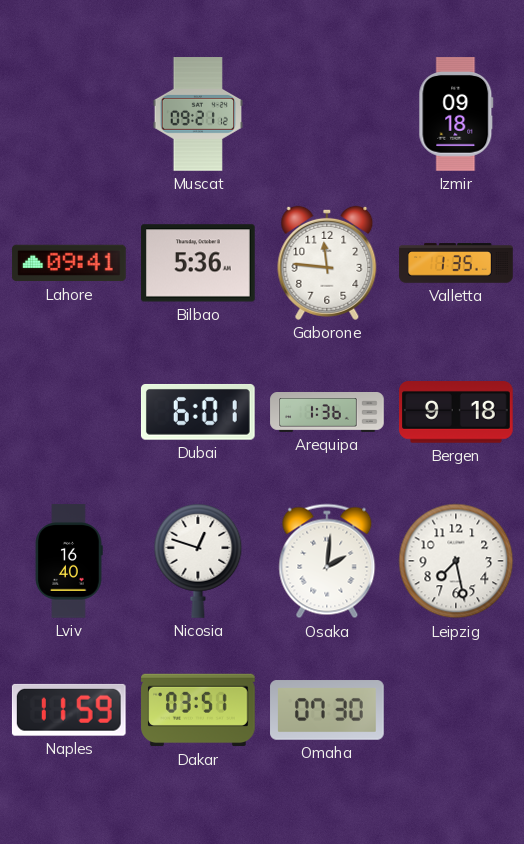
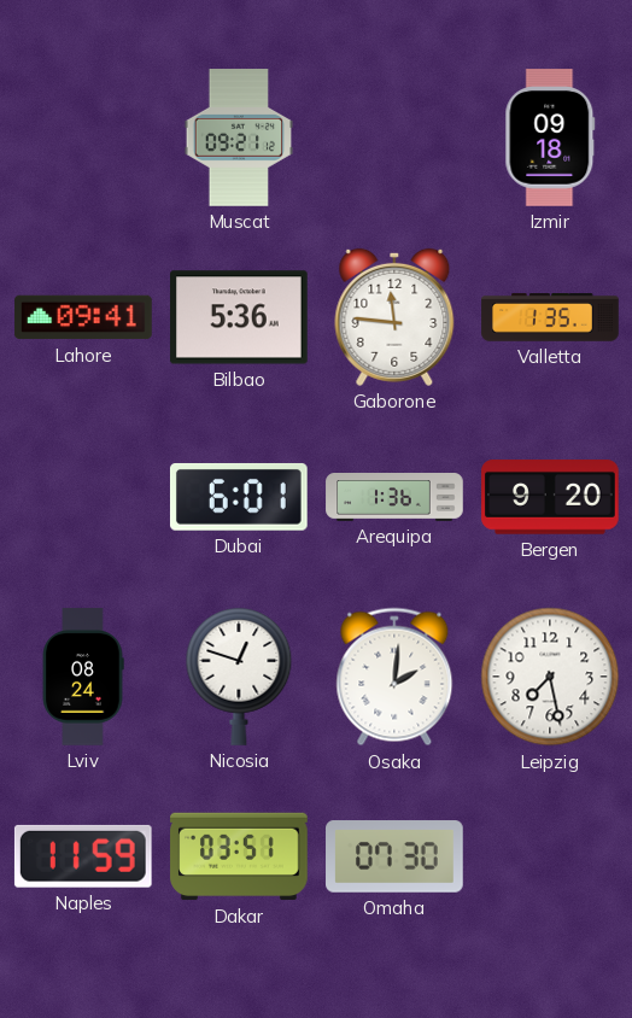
Bergen: 9:18 -> 9:20 (550, 497)
Lviv: 16:40 -> 08:24 (83, 677)
